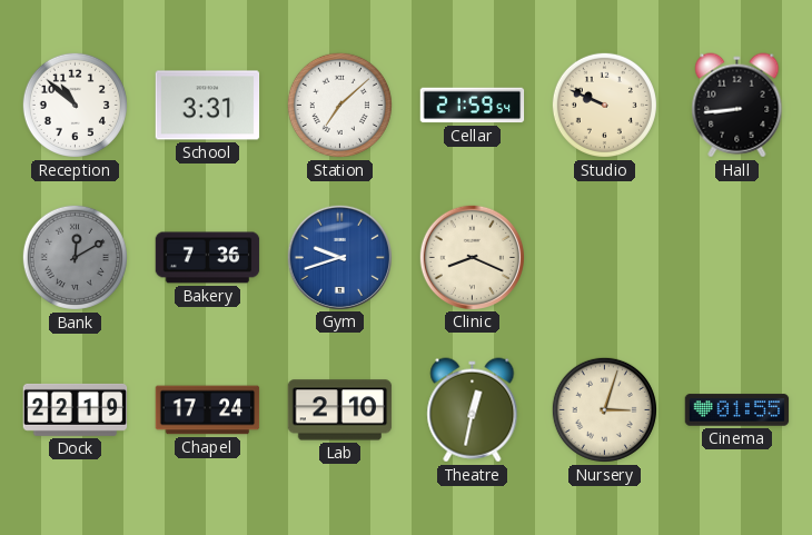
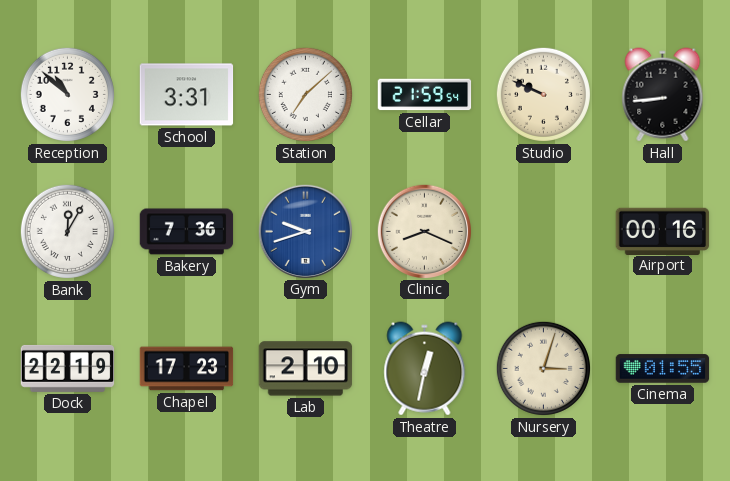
Bank: 12:10 -> 12:05 (67, 231)
Bank dial: grey -> white (67, 231)
Airport: none -> 00:16 (663, 231)
Chapel: 17:24 -> 17:23 (187, 369)
